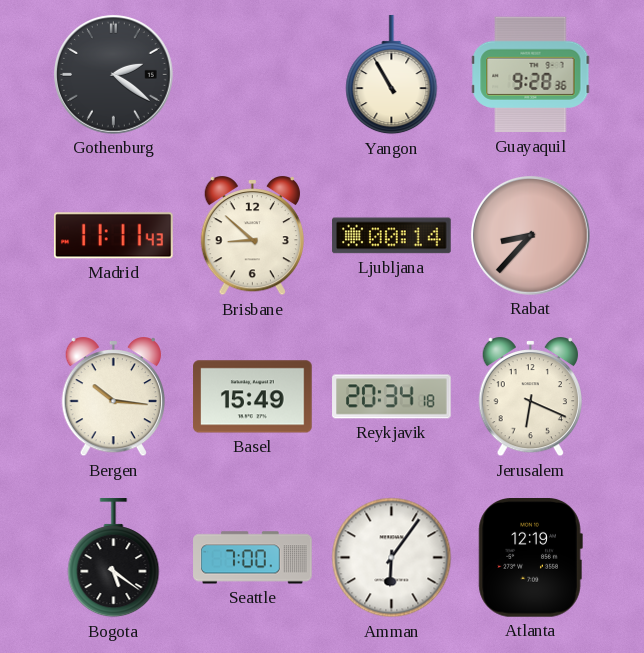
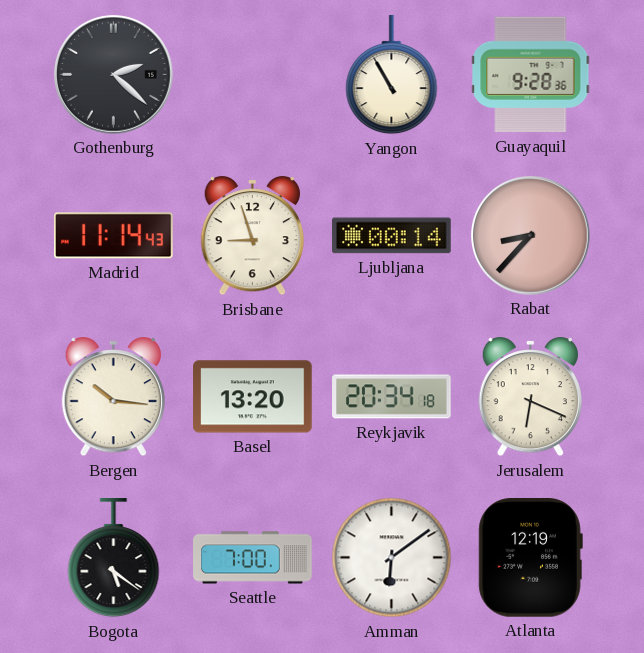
Gothenburg: 2:21 -> 2:22 (114, 75)
Madrid: 11:11 -> 11:14 (114, 236)
Brisbane: 8:52 -> 8:57 (252, 237)
Basel: 15:49 -> 13:20 (253, 397)
Amman: 6:06 -> 6:09 (392, 558)
